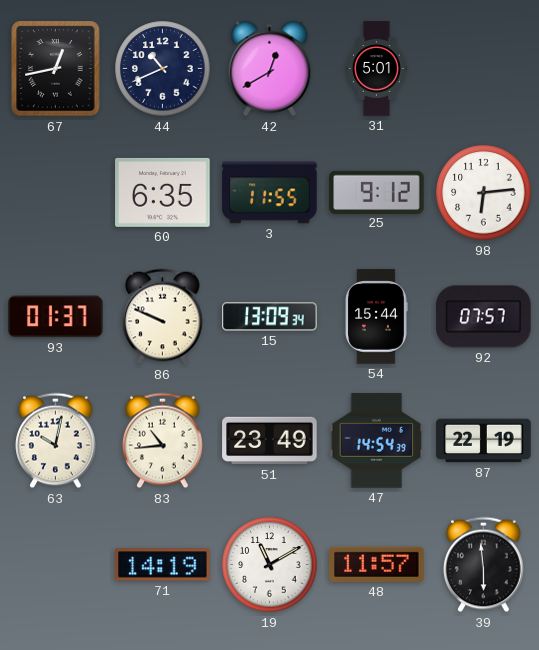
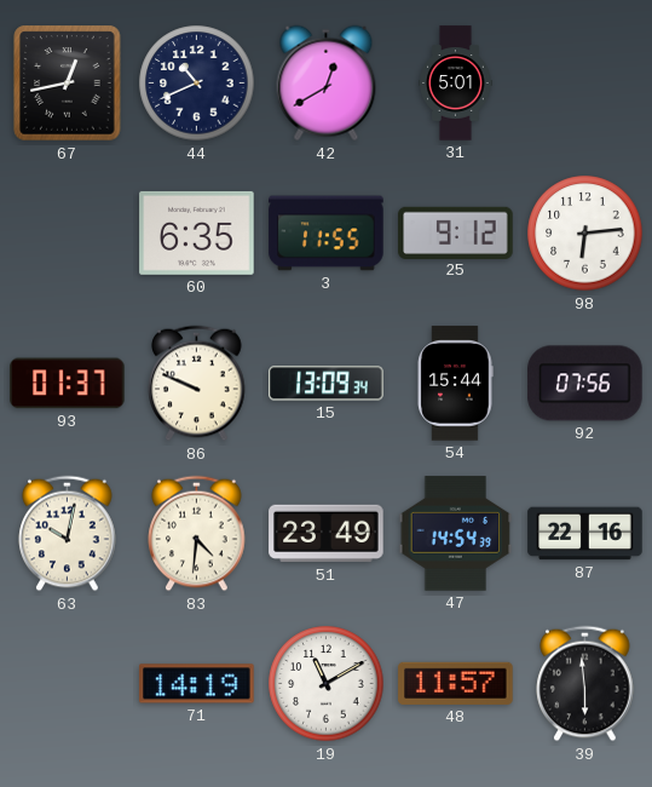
92: 07:57 -> 07:56 (585, 384)
83: 10:44 -> 4:31 (197, 534)
87: 22:19 -> 22:16 (585, 534)
